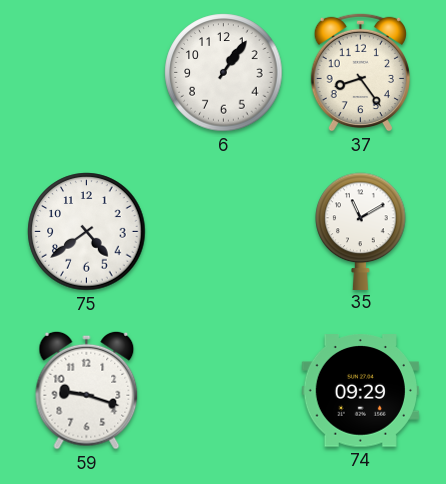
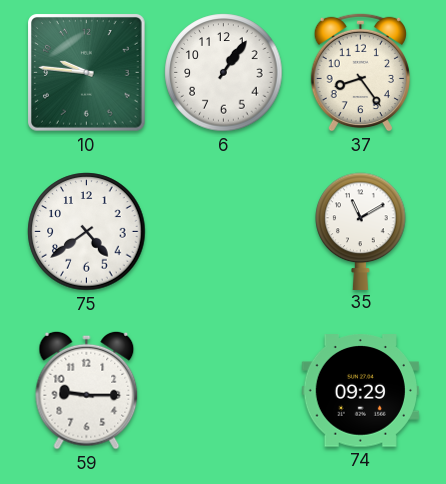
10: none -> 9:46 (87, 73)
59: 9:18 -> 9:15 (87, 390)
